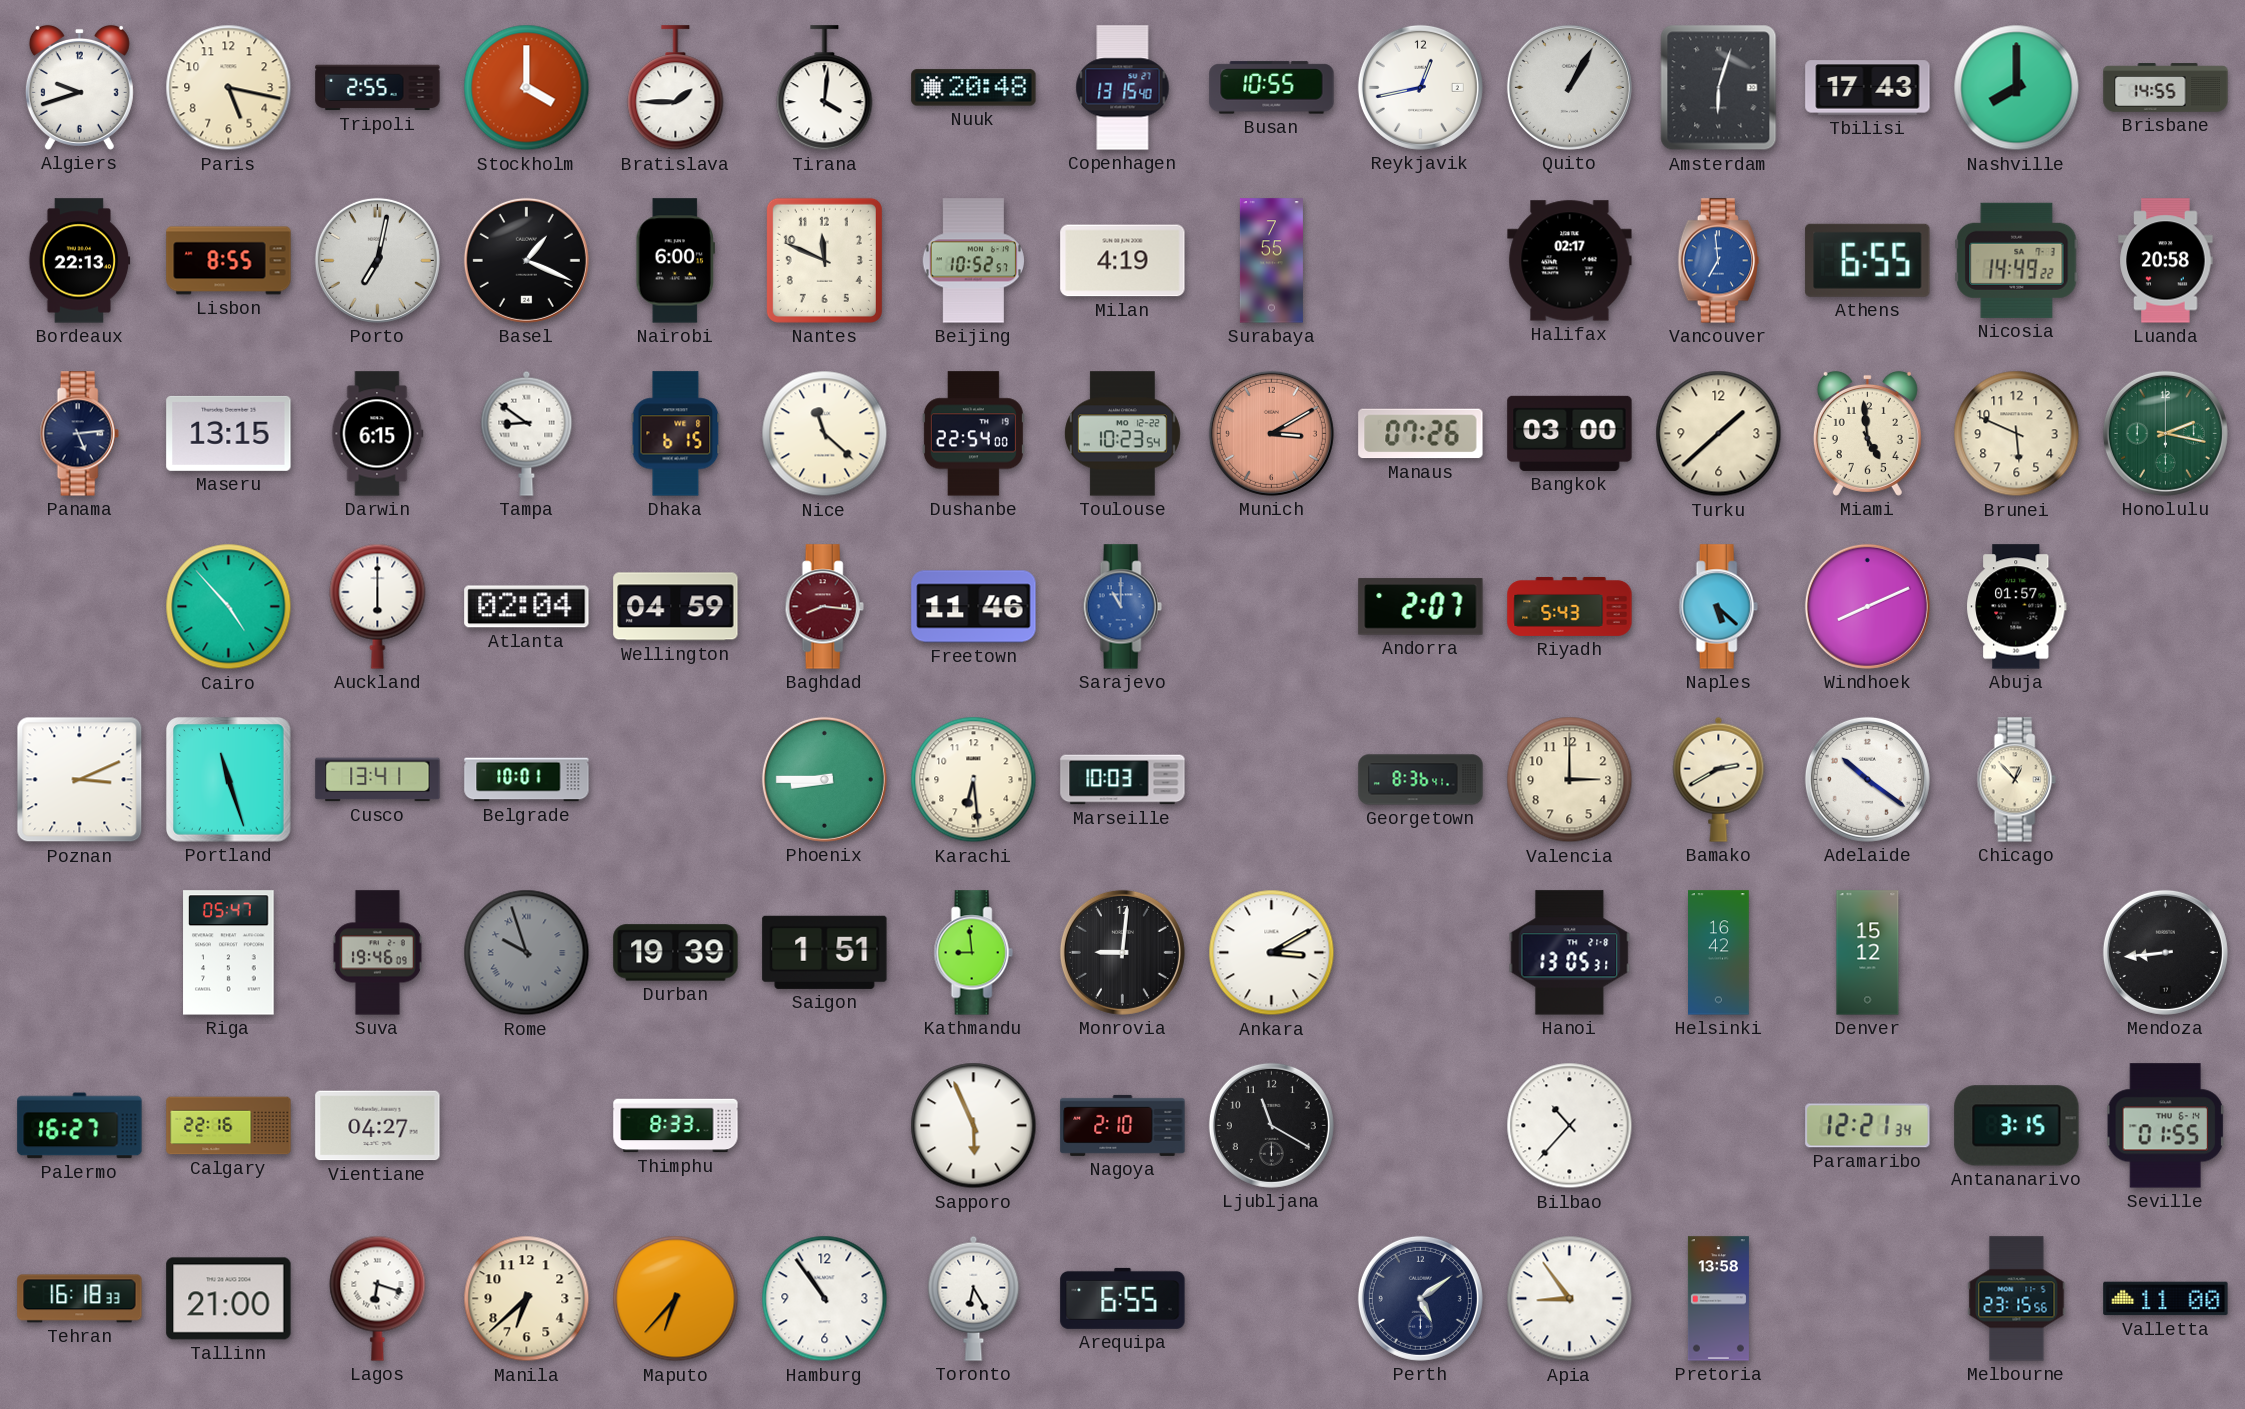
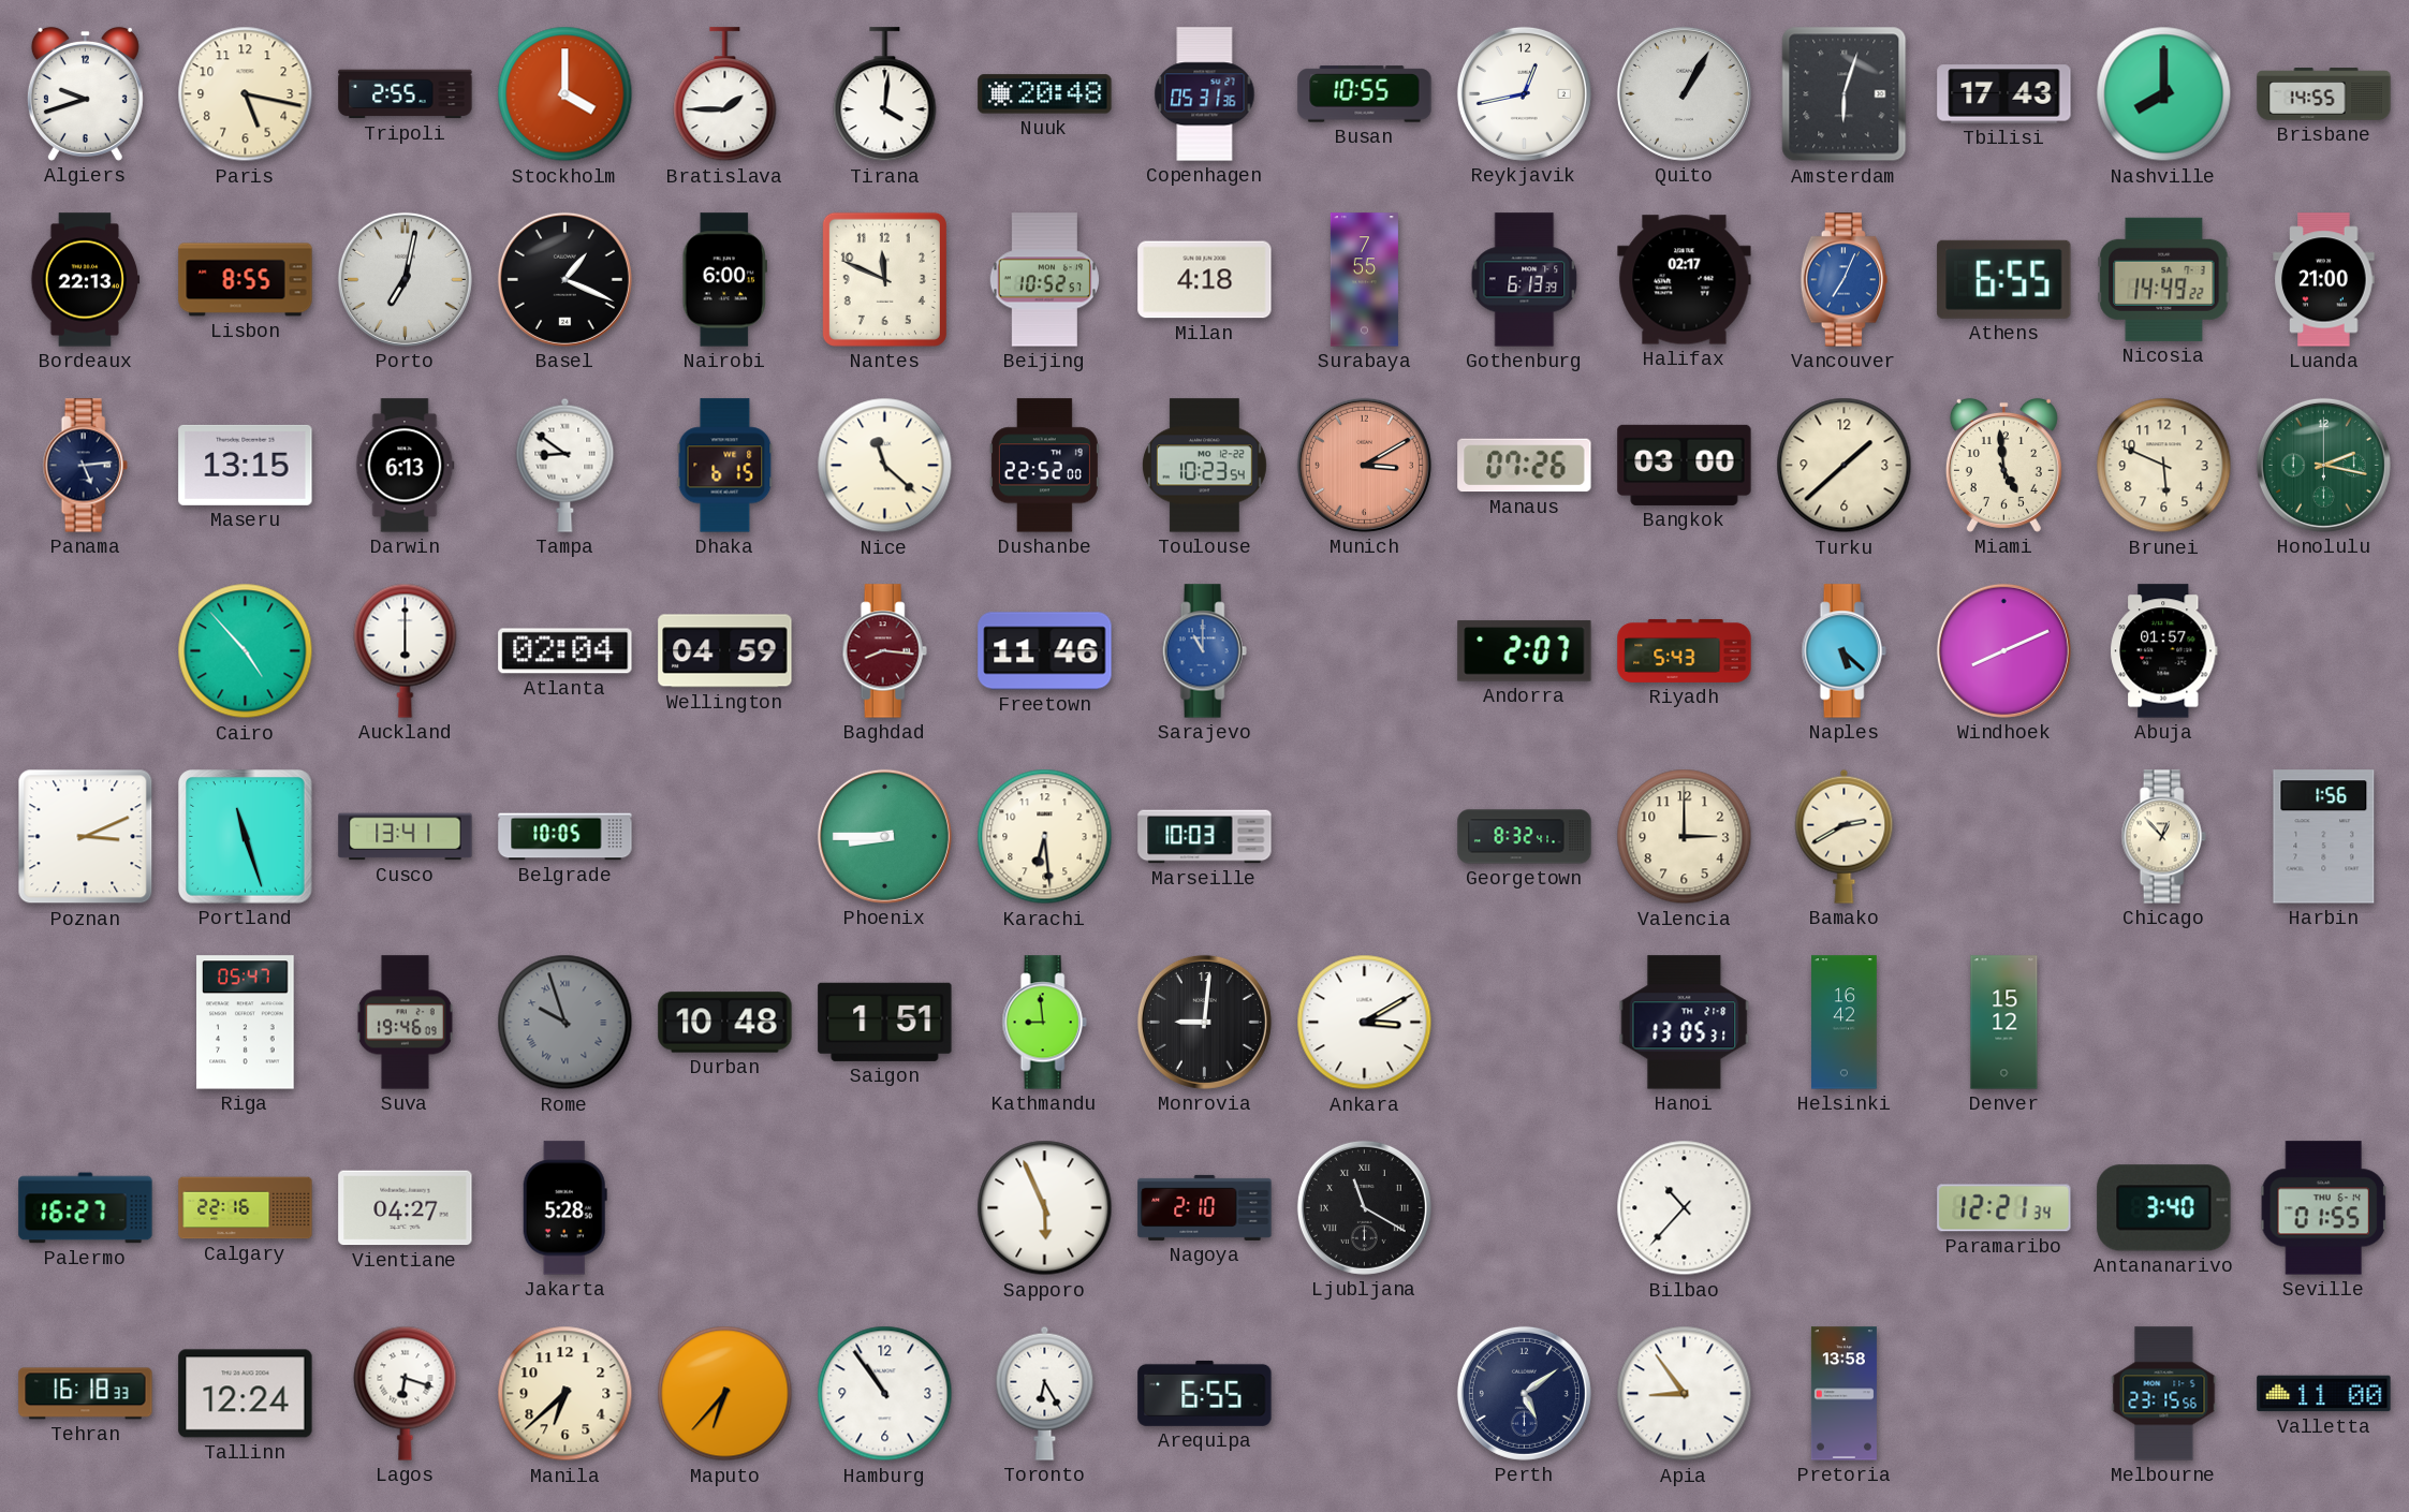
Copenhagen: 13:15 -> 05:31 (1205, 94)
Milan: 4:19 -> 4:18 (1205, 280)
Gothenburg: none -> 6:13 (1525, 280)
Vancouver: 6:59 -> 7:04 (1845, 280)
Luanda: 20:58 -> 21:00 (2324, 280)
Darwin: 6:15 -> 6:13 (406, 466)
Dushanbe: 22:54 -> 22:52 (1044, 466)
Belgrade: 10:01 -> 10:05 (565, 837)
Georgetown: 8:36 -> 8:32 (1525, 837)
Adelaide: 10:21 -> none (1867, 779)
Harbin: none -> 1:56 (2324, 837)
Durban: 19:39 -> 10:48 (725, 1023)
Mendoza: 8:44 -> none (2165, 952)
Jakarta: none -> 5:28 (564, 1208)
Thimphu: 8:33 -> none (676, 1126)
Ljubljana numerals: Arabic -> Roman (1364, 1207)
Antananarivo: 3:15 -> 3:40 (2164, 1208)
Tallinn: 21:00 -> 12:24 (246, 1394)
